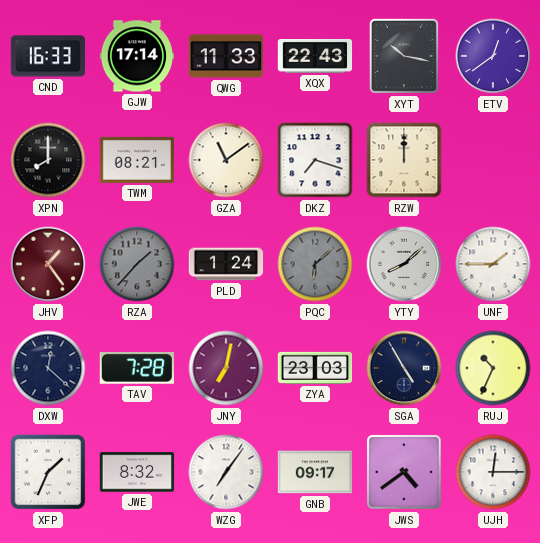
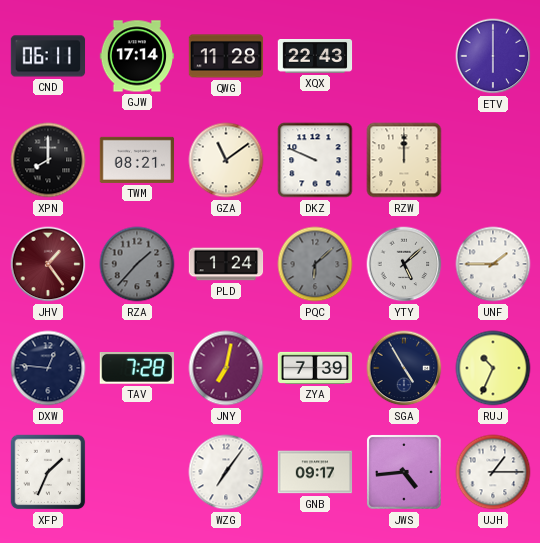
CND: 16:33 -> 06:11 (48, 56)
QWG: 11:33 -> 11:28 (226, 56)
XYT: 10:17 -> none (404, 56)
ETV: 12:39 -> 6:00 (493, 56)
DKZ: 7:18 -> 9:49 (315, 160)
YTY: 8:08 -> 5:08 (404, 264)
DXW: 12:22 -> 12:46 (48, 368)
ZYA: 23:03 -> 7:39 (315, 368)
JWE: 8:32 -> none (137, 472)
JWS: 4:39 -> 4:44 (404, 472)
UJH: 12:15 -> 1:15 (493, 472)
